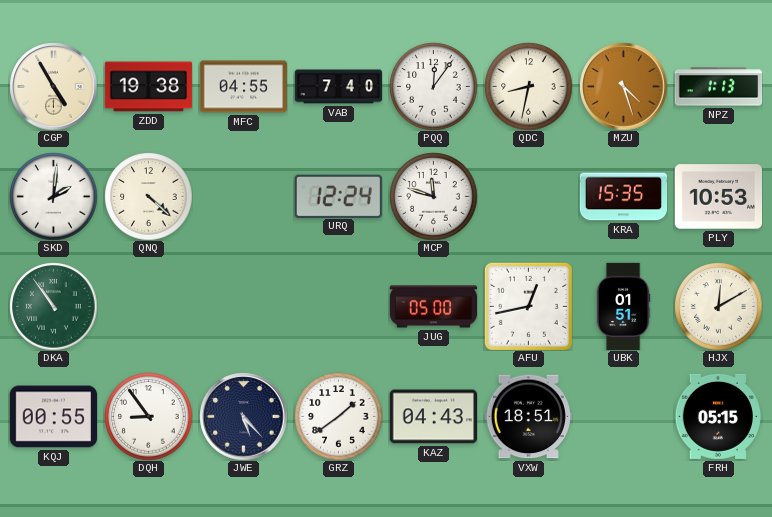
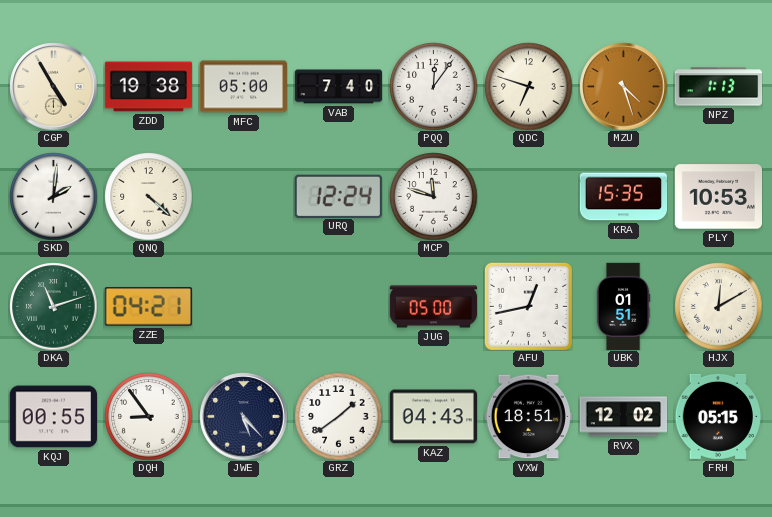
MFC: 04:55 -> 05:00 (243, 87)
QDC: 8:32 -> 6:48 (528, 86)
DKA: 10:54 -> 11:12 (53, 306)
ZZE: none -> 04:21 (148, 307)
RVX: none -> 12:02 (623, 417)
